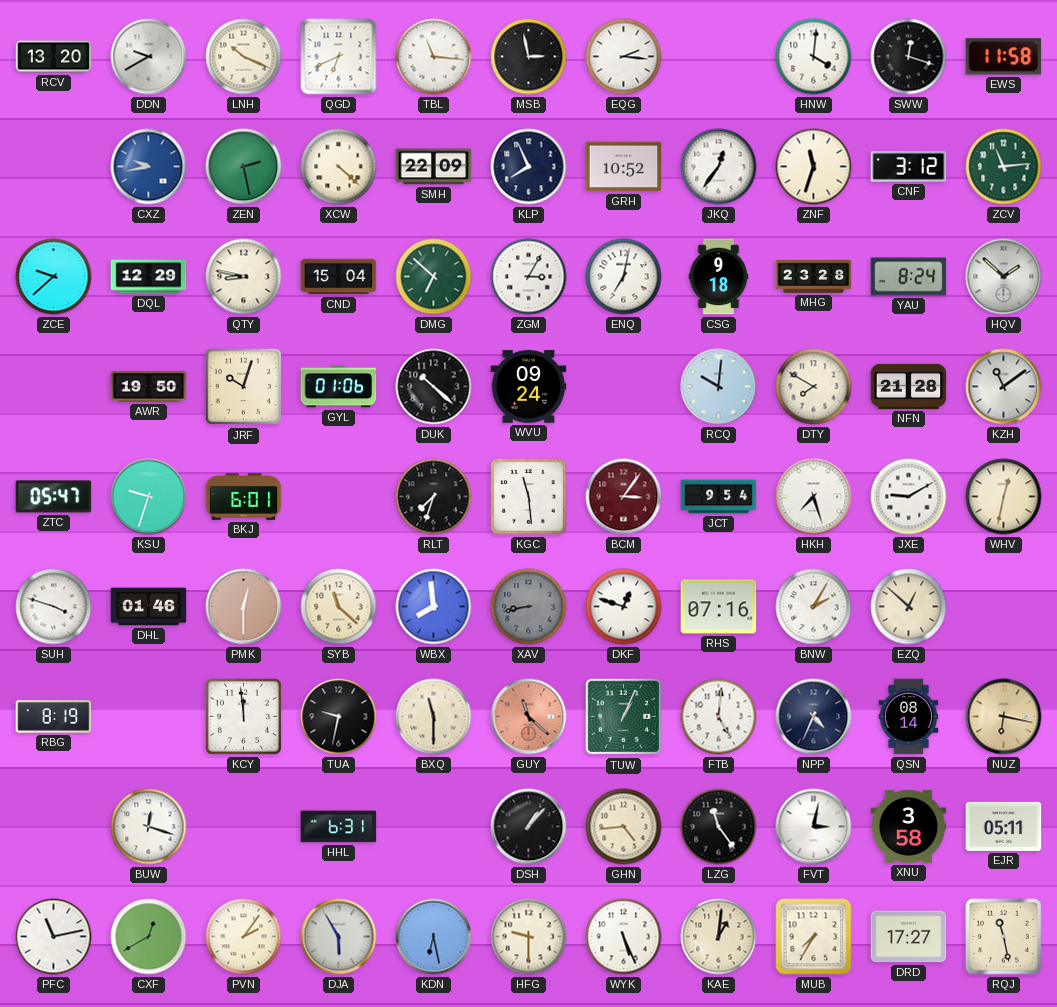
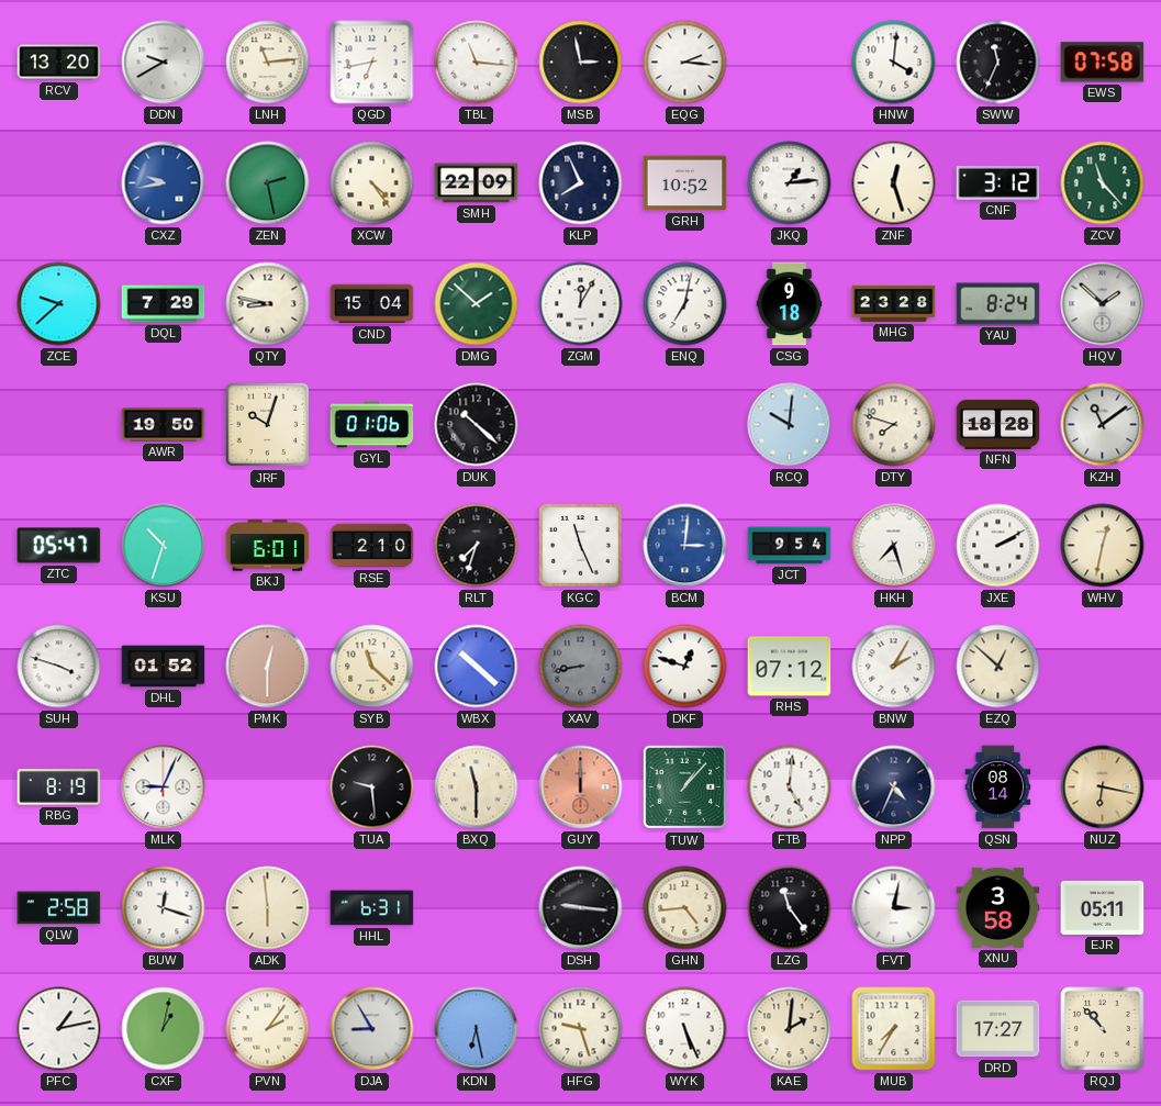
LNH: 10:19 -> 11:14 (268, 63)
QGD: 6:41 -> 6:43 (372, 63)
SWW: 12:18 -> 11:34 (998, 63)
EWS: 11:58 -> 07:58 (1103, 63)
XCW: 4:22 -> 4:24 (372, 183)
JKQ: 12:36 -> 1:14 (790, 183)
ZNF: 11:33 -> 12:27 (894, 183)
ZCV: 11:14 -> 11:23 (1103, 183)
DQL: 12:29 -> 7:29 (164, 304)
DMG: 6:52 -> 1:52 (477, 304)
ZGM: 3:05 -> 12:05 (581, 304)
WVU: 09:24 -> none (529, 387)
DTY: 7:50 -> 7:48 (894, 425)
NFN: 21:28 -> 18:28 (998, 424)
KSU: 9:33 -> 10:33 (164, 546)
RSE: none -> 2:10 (372, 546)
KGC: 11:29 -> 11:26 (581, 546)
BCM: 3:06 -> 3:01 (685, 546)
BCM dial: burgundy -> blue (685, 546)
JXE: 9:10 -> 2:10 (998, 546)
DHL: 01:46 -> 01:52 (164, 667)
WBX: 7:59 -> 10:22 (477, 667)
RHS: 07:16 -> 07:12 (790, 667)
MLK: none -> 9:04 (164, 787)
KCY: 11:59 -> none (243, 716)
TUA: 9:32 -> 9:29 (372, 787)
GUY: 11:22 -> 12:00 (581, 787)
TUW: 1:04 -> 1:07 (685, 787)
QLW: none -> 2:58 (59, 908)
ADK: none -> 5:59 (268, 908)
DSH: 1:07 -> 9:16 (581, 908)
PFC: 11:13 -> 1:13 (59, 1029)
CXF: 12:40 -> 1:02 (164, 1029)
DJA: 5:55 -> 8:55 (372, 1029)
HFG: 9:30 -> 9:27 (581, 1029)
KAE: 1:01 -> 2:01 (790, 1029)
RQJ: 11:28 -> 10:53 (1103, 1029)
